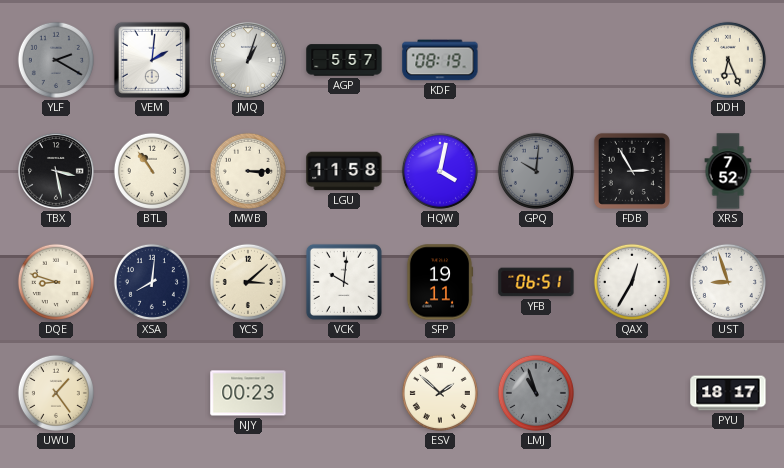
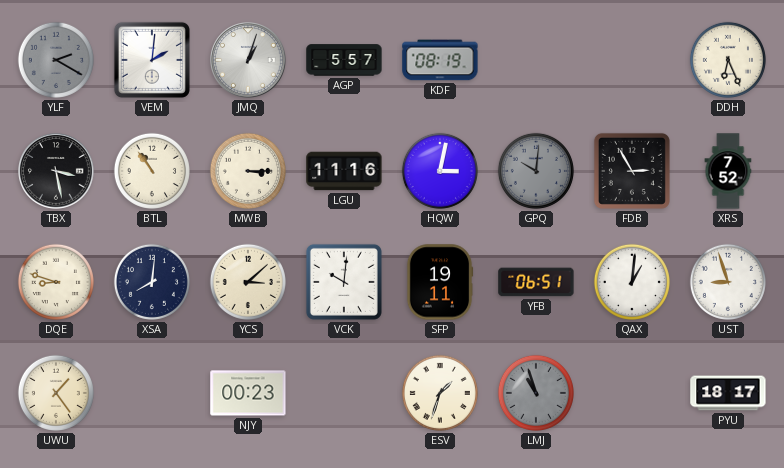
LGU: 11:58 -> 11:16 (344, 171)
HQW: 4:02 -> 3:02 (440, 171)
QAX: 12:35 -> 1:01 (632, 282)
ESV: 1:52 -> 1:33 (440, 393)
